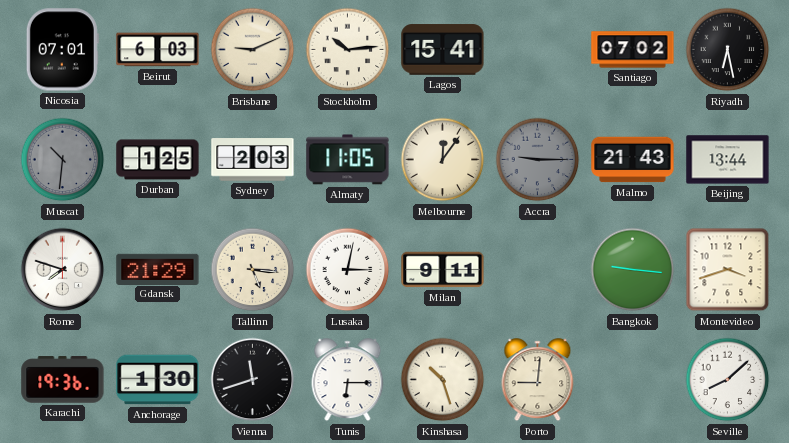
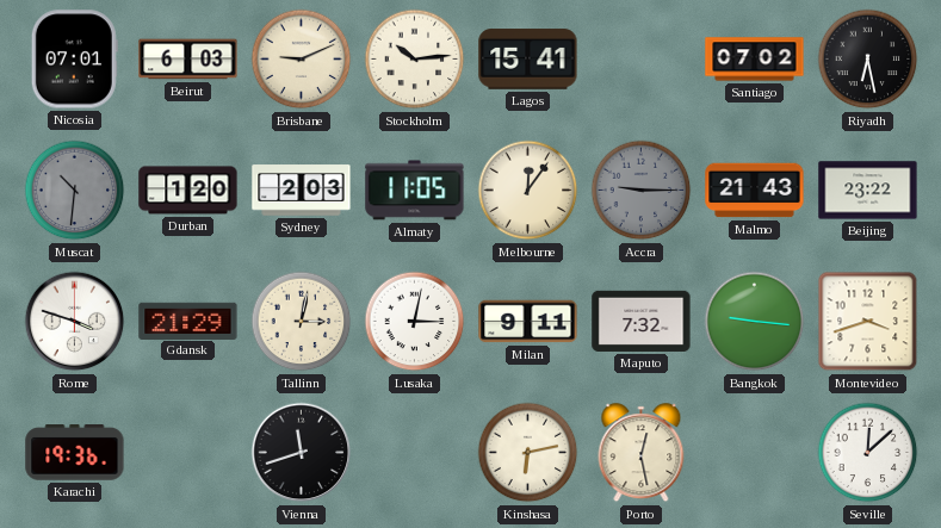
Durban: 1:25 -> 1:20 (188, 191)
Beijing: 13:44 -> 23:22 (868, 191)
Rome: 7:48 -> 3:48 (75, 322)
Tallinn: 5:16 -> 3:02 (302, 322)
Maputo: none -> 7:32 (642, 321)
Anchorage: 1:30 -> none (158, 380)
Tunis: 6:15 -> none (348, 380)
Kinshasa: 10:27 -> 6:13 (528, 453)
Porto: 9:01 -> 12:28 (642, 453)
Seville: 8:08 -> 12:08 (868, 453)
